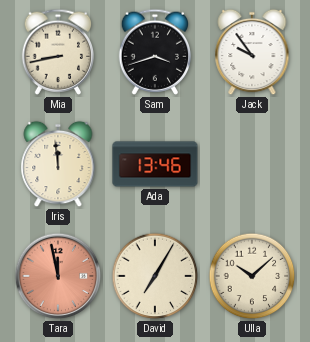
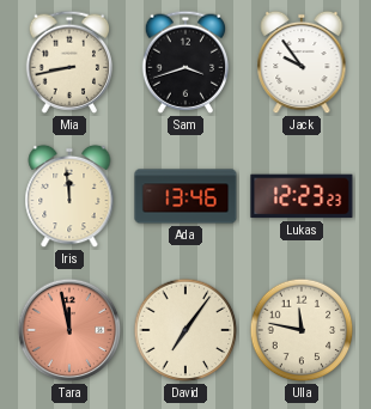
Lukas: none -> 12:23 (302, 196)
David: 7:05 -> 7:06 (185, 330)
Ulla: 10:08 -> 11:47 (302, 330)
